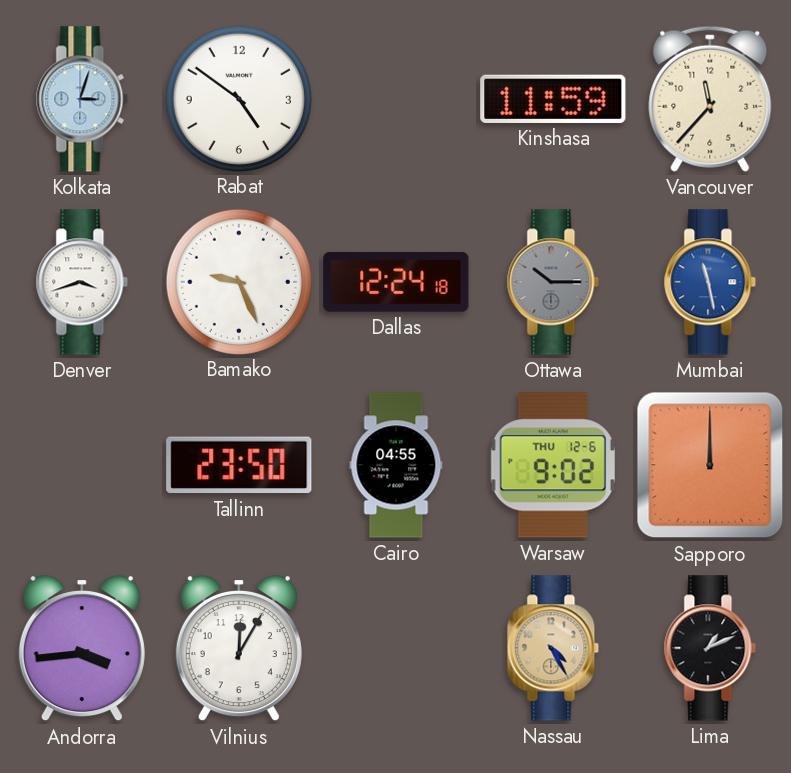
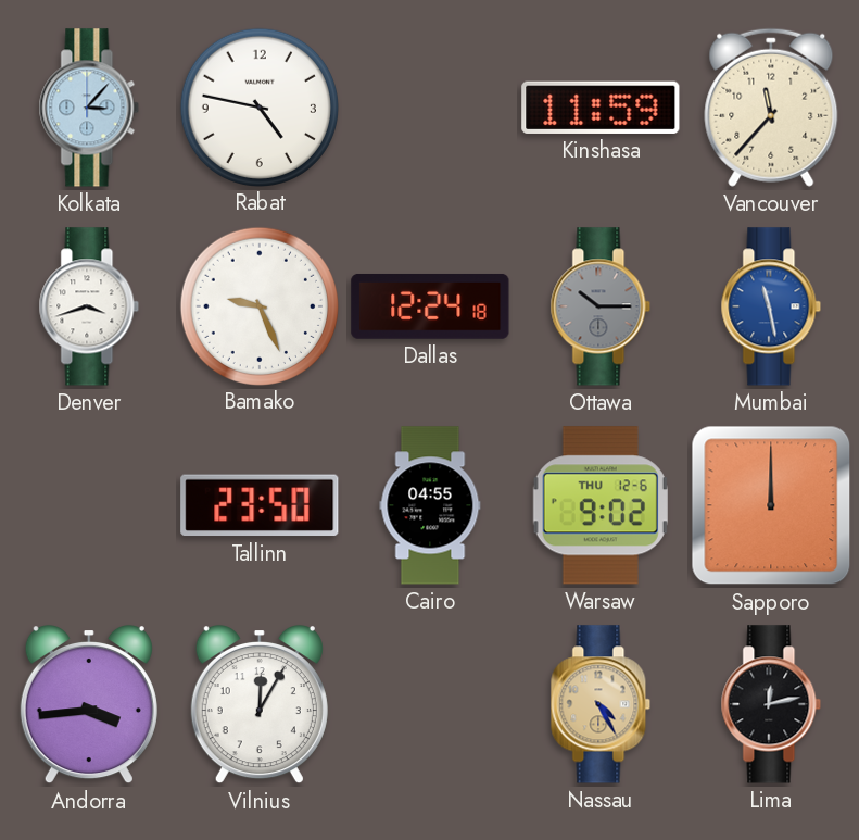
Kolkata: 3:03 -> 3:07 (89, 108)
Rabat: 4:51 -> 4:47 (258, 106)
Lima: 1:11 -> 12:13 (771, 704)
